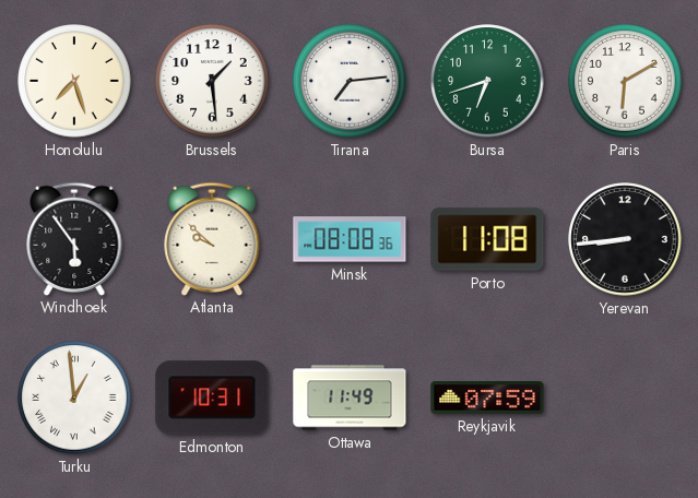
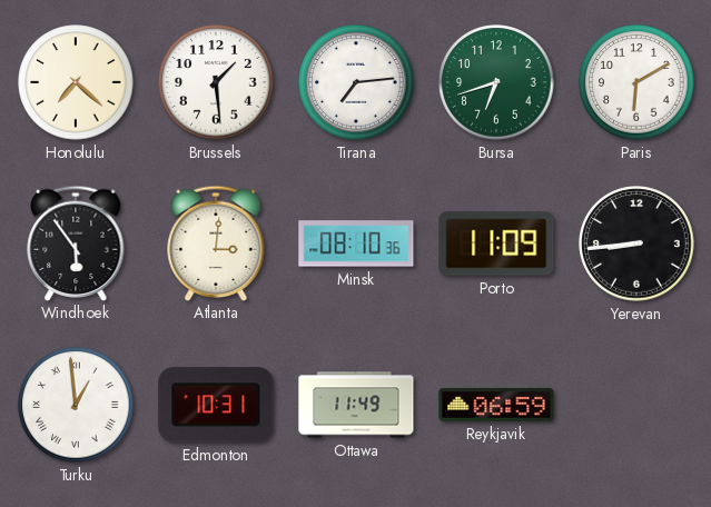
Honolulu: 7:27 -> 7:22 (76, 82)
Atlanta: 9:52 -> 3:01 (216, 242)
Minsk: 08:08 -> 08:10 (356, 243)
Porto: 11:08 -> 11:09 (496, 243)
Reykjavik: 07:59 -> 06:59 (496, 405)
